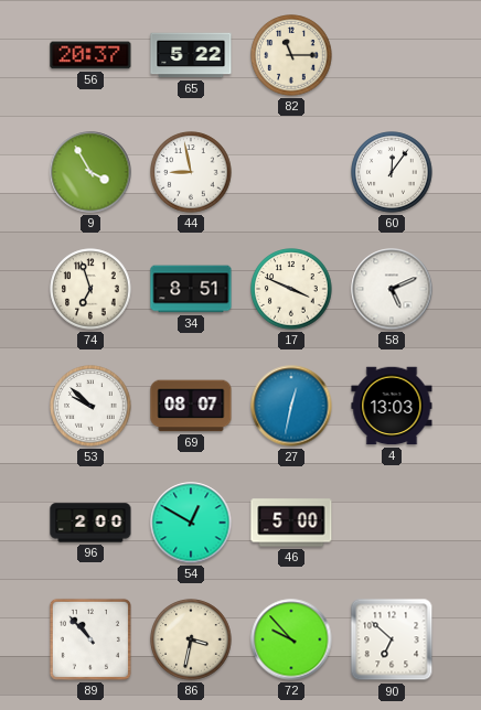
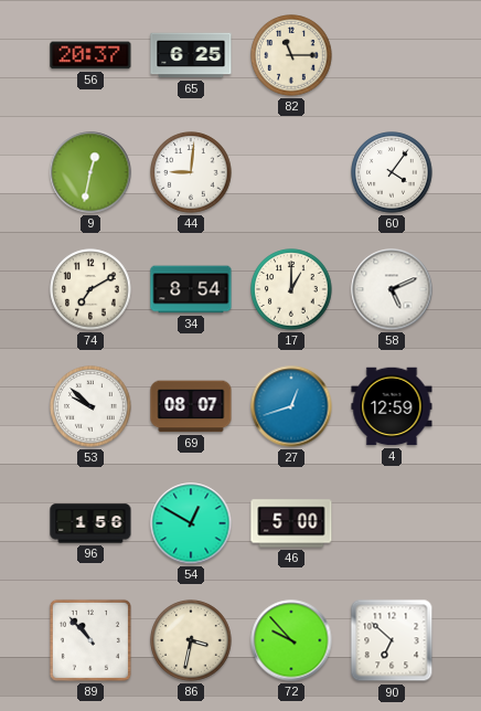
65: 5:22 -> 6:25 (191, 55)
9: 3:55 -> 12:32 (90, 172)
44: 8:58 -> 9:01 (191, 172)
60: 12:06 -> 4:06 (392, 172)
74: 6:57 -> 7:10 (90, 289)
34: 8:51 -> 8:54 (191, 289)
17: 3:49 -> 1:00 (291, 289)
27: 12:32 -> 12:42 (291, 406)
4: 13:03 -> 12:59 (392, 406)
96: 2:00 -> 1:56 (90, 523)
